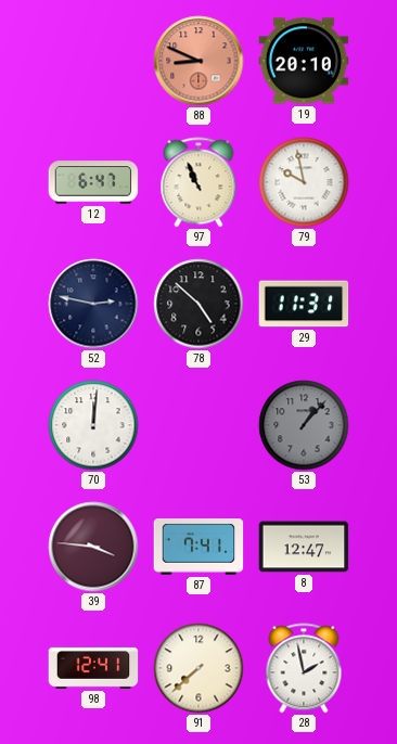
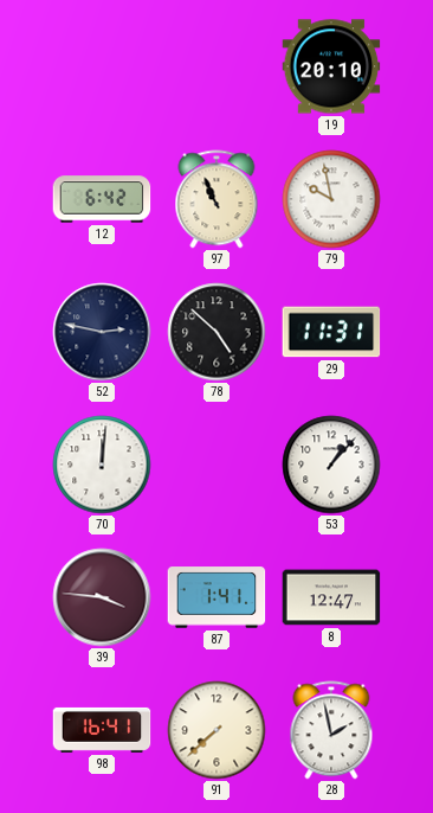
88: 8:49 -> none (198, 61)
12: 6:47 -> 6:42 (102, 199)
53 dial: grey -> white (331, 465)
87: 7:41 -> 1:41 (217, 597)
98: 12:41 -> 16:41 (102, 730)
